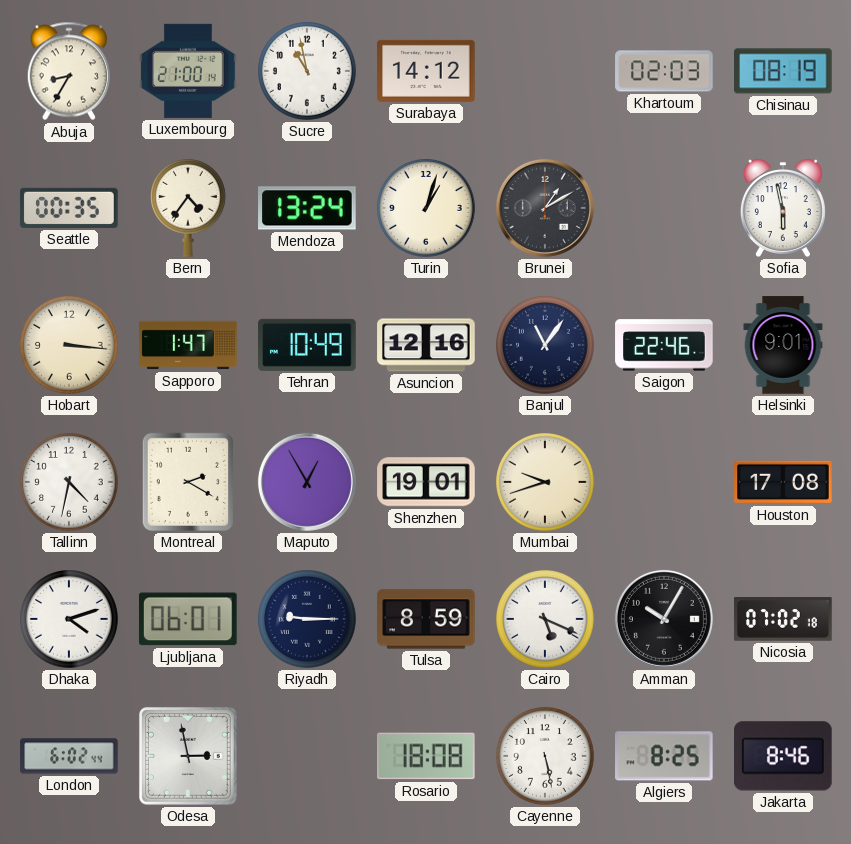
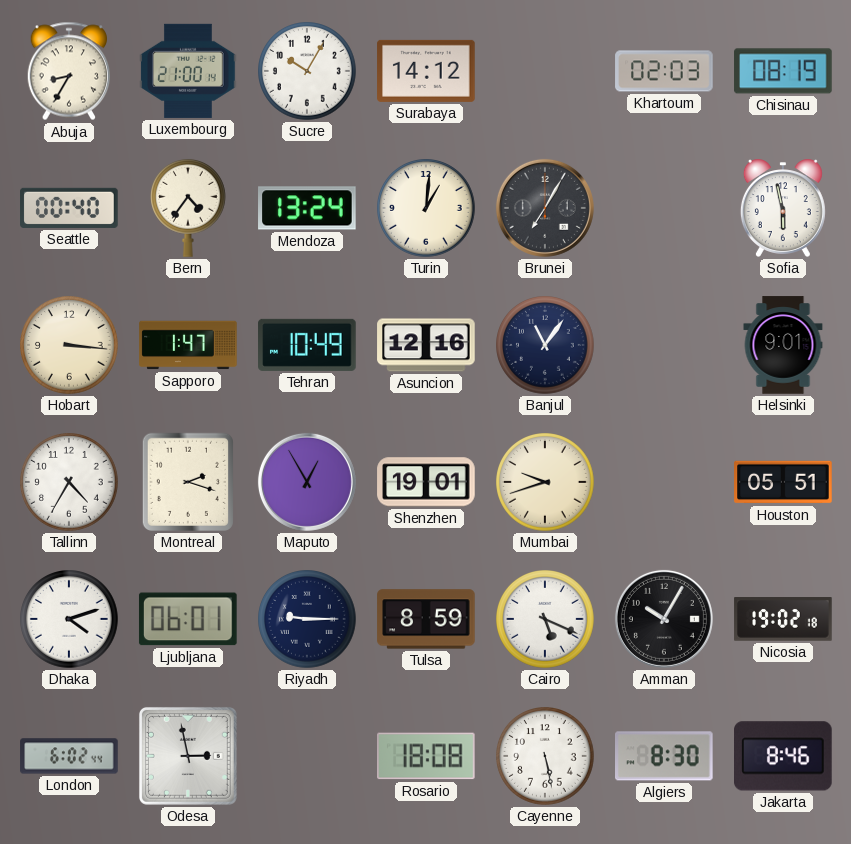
Sucre: 10:58 -> 10:05 (308, 72)
Seattle: 00:35 -> 00:40 (69, 208)
Turin: 1:03 -> 1:01 (427, 209)
Brunei: 1:10 -> 7:05 (545, 208)
Saigon: 22:46 -> none (664, 345)
Tallinn: 4:32 -> 4:35 (70, 483)
Montreal: 2:20 -> 2:18 (188, 482)
Houston: 17:08 -> 05:51 (783, 482)
Nicosia: 07:02 -> 19:02 (783, 619)
Algiers: 8:25 -> 8:30 (665, 756)
